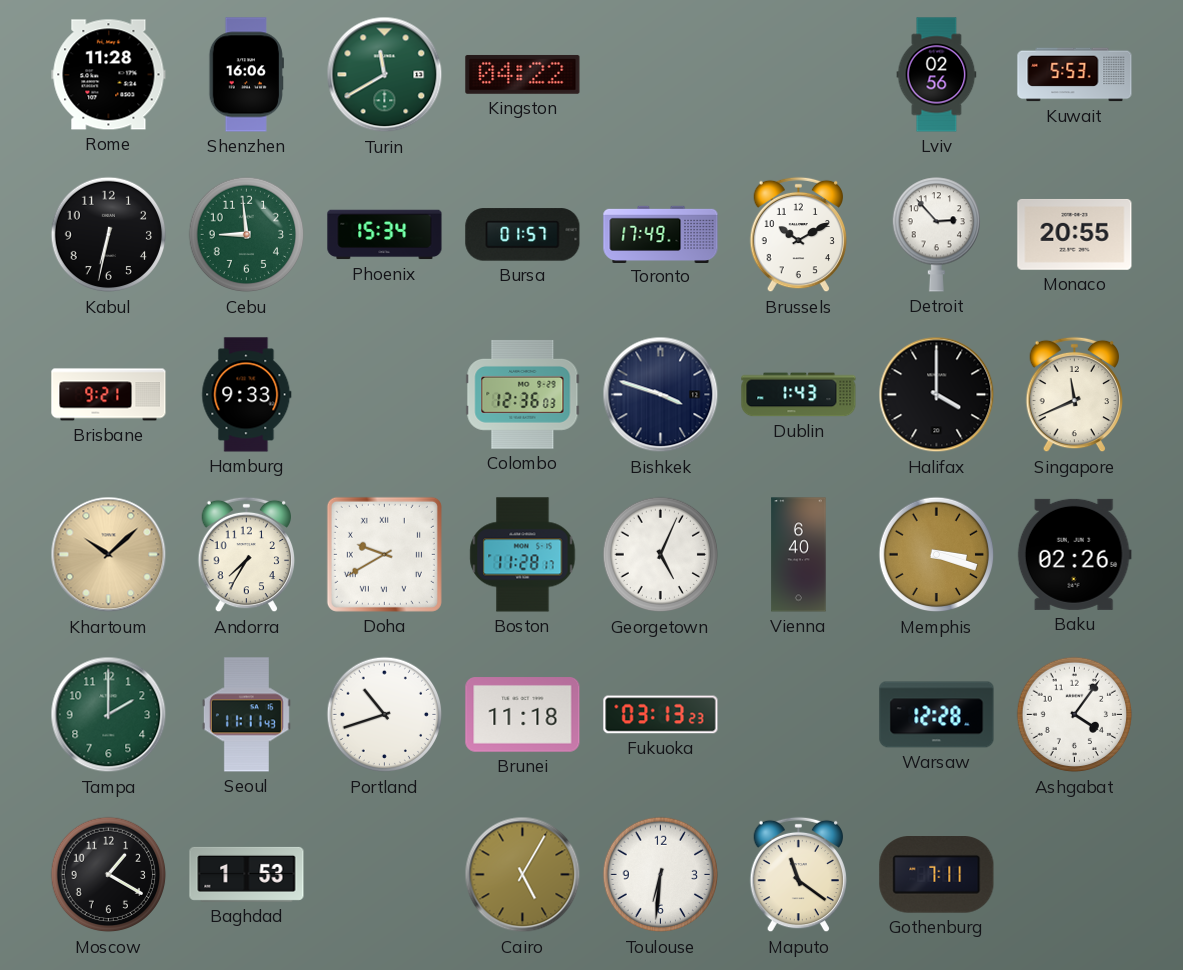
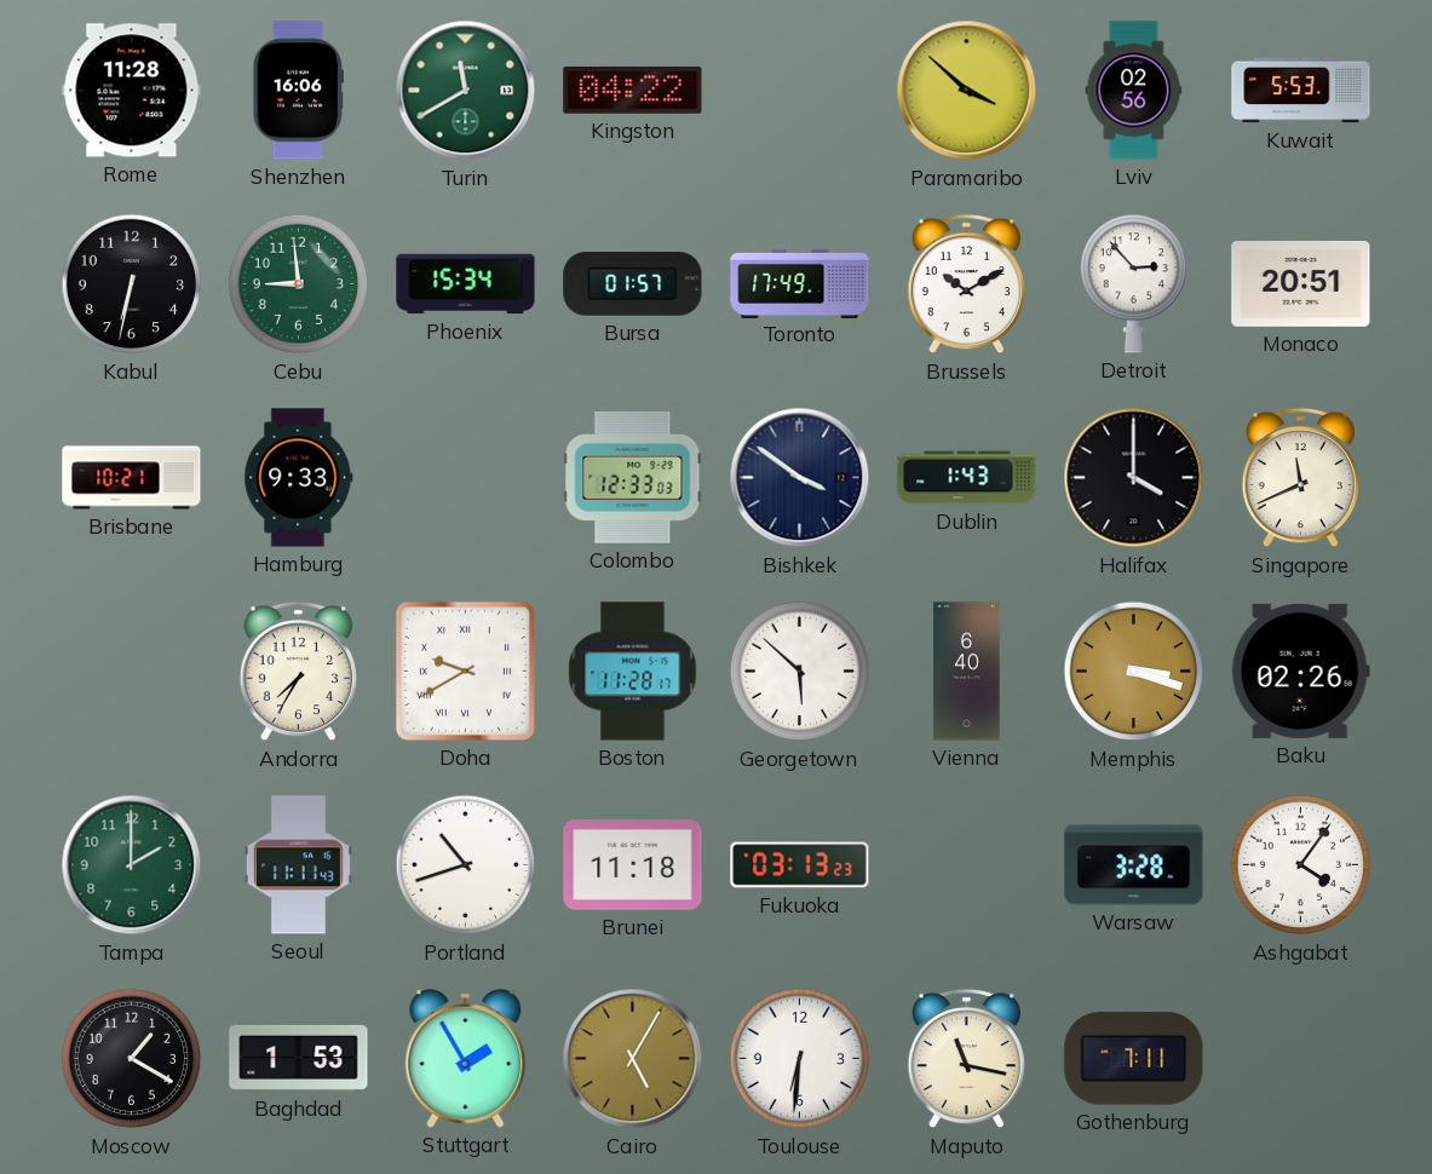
Paramaribo: none -> 3:52 (967, 91)
Monaco: 20:55 -> 20:51 (1301, 283)
Brisbane: 9:21 -> 10:21 (132, 478)
Colombo: 12:36 -> 12:33 (633, 478)
Bishkek: 3:48 -> 3:51 (800, 478)
Khartoum: 10:08 -> none (109, 555)
Georgetown: 5:04 -> 5:52 (800, 672)
Warsaw: 12:28 -> 3:28 (1134, 865)
Stuttgart: none -> 1:55 (466, 1059)
Maputo: 11:21 -> 11:17 (966, 1059)
